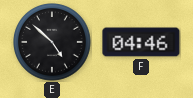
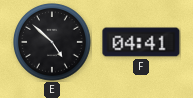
F: 04:46 -> 04:41 (141, 42)
